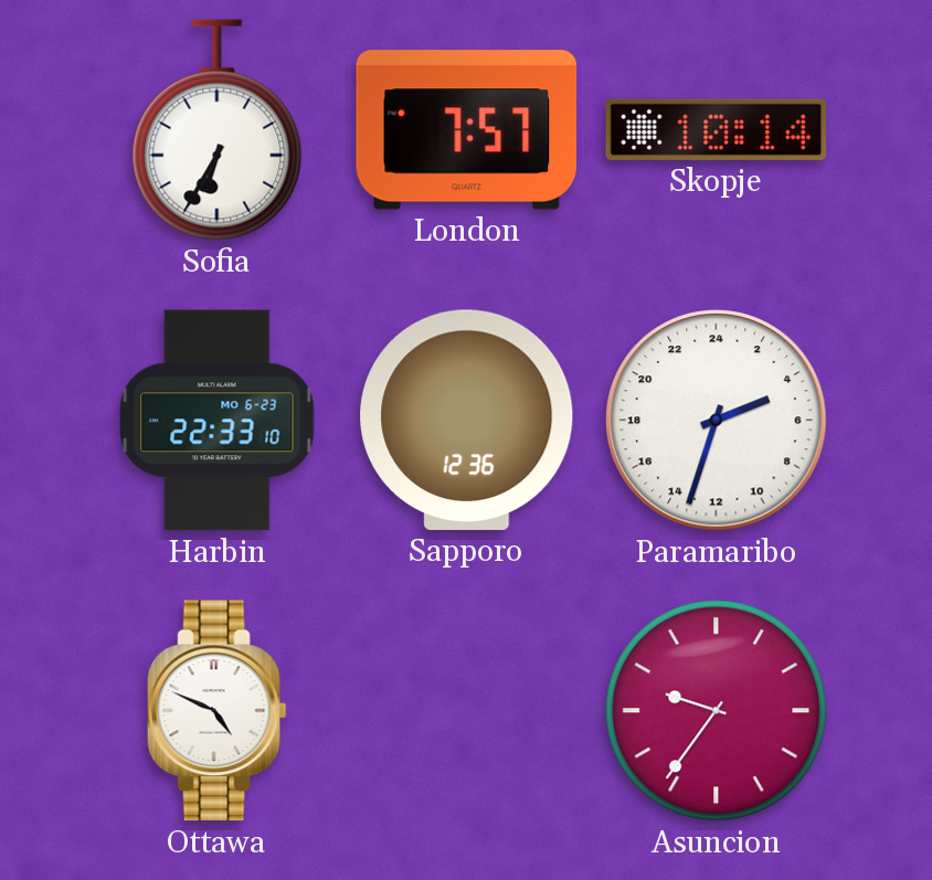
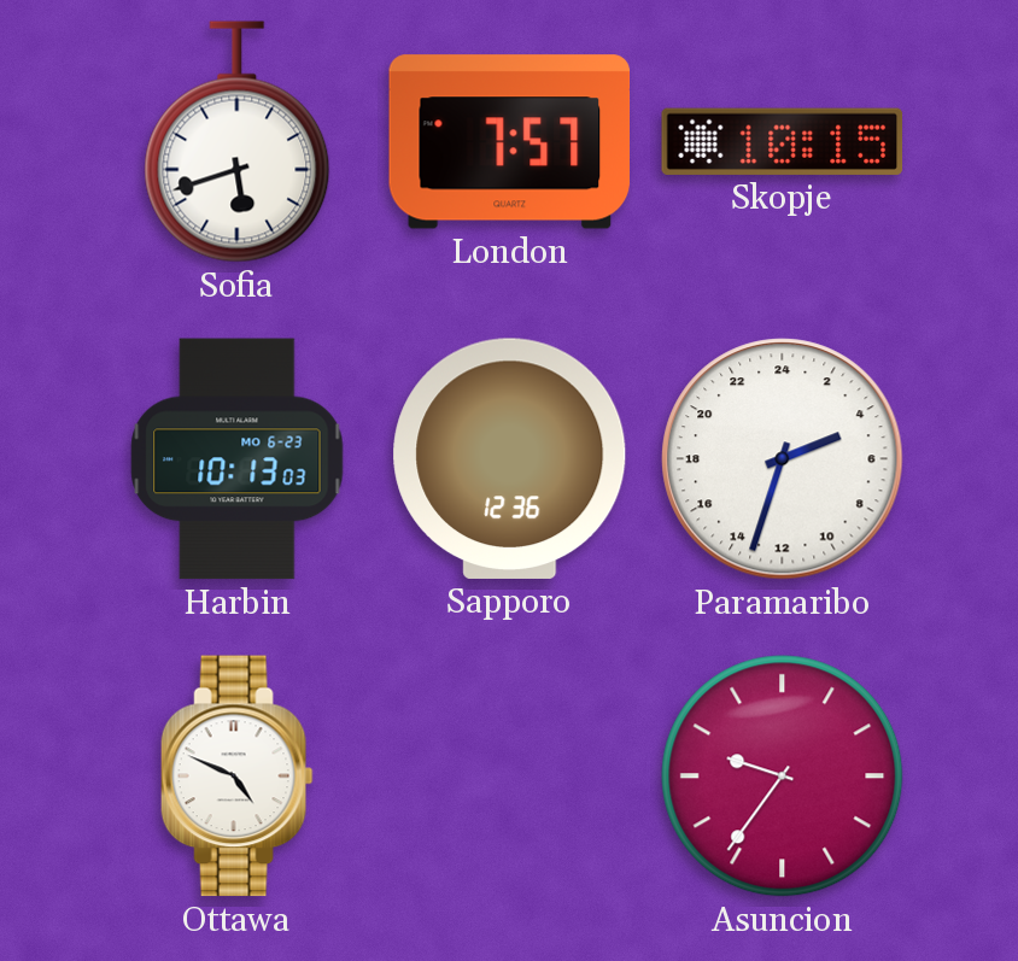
Sofia: 6:35 -> 5:42 (238, 142)
Skopje: 10:14 -> 10:15 (782, 141)
Harbin: 22:33 -> 10:13 (238, 459)
